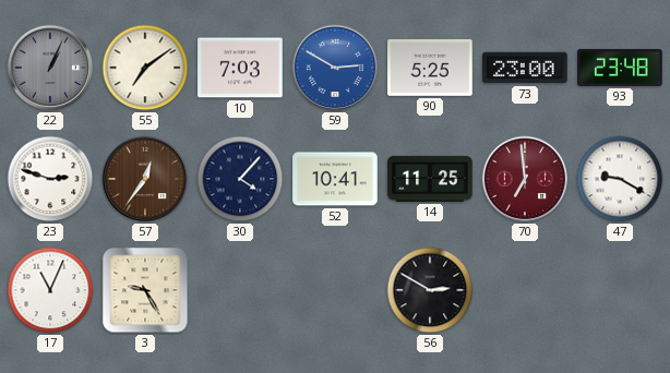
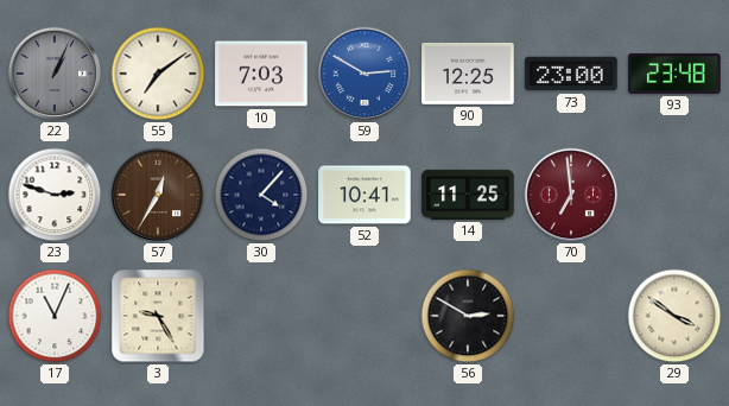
90: 5:25 -> 12:25 (468, 74)
57: 12:36 -> 12:35 (158, 195)
47: 9:20 -> none (620, 179)
29: none -> 3:51 (674, 316)
